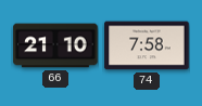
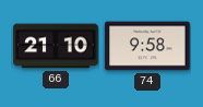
74: 7:58 -> 9:58 (147, 46)
